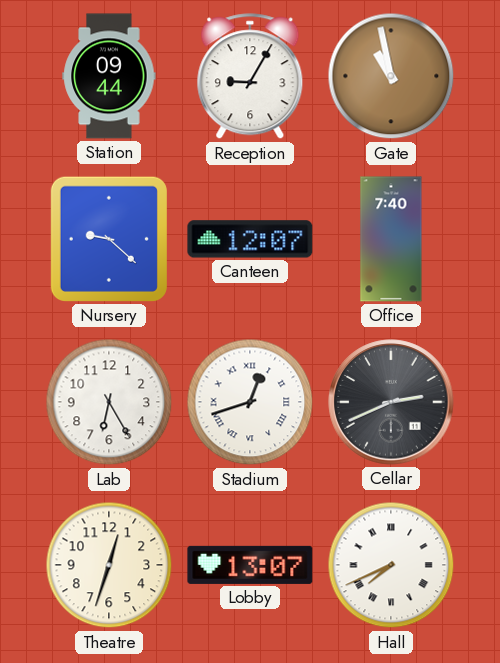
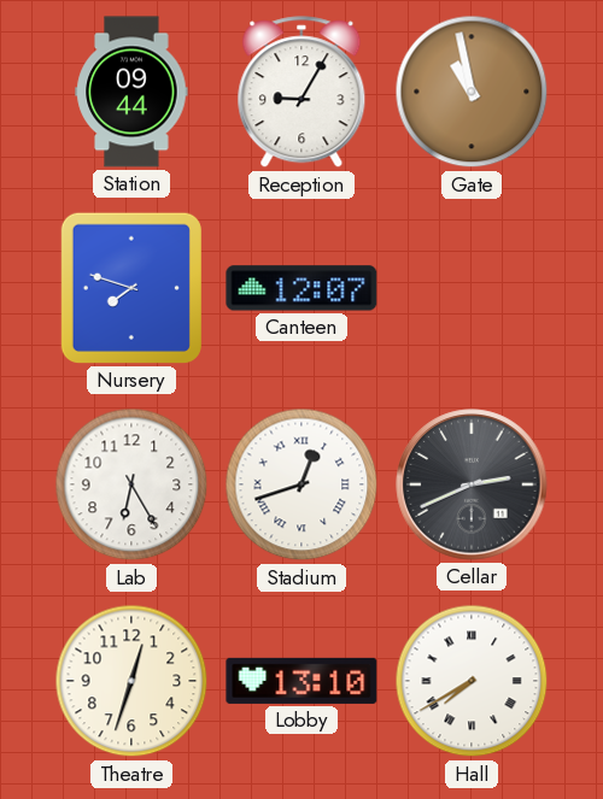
Nursery: 9:22 -> 7:48 (131, 288)
Office: 7:40 -> none (391, 239)
Lobby: 13:07 -> 13:10 (301, 681)
Hall: 7:41 -> 7:40 (472, 681)
